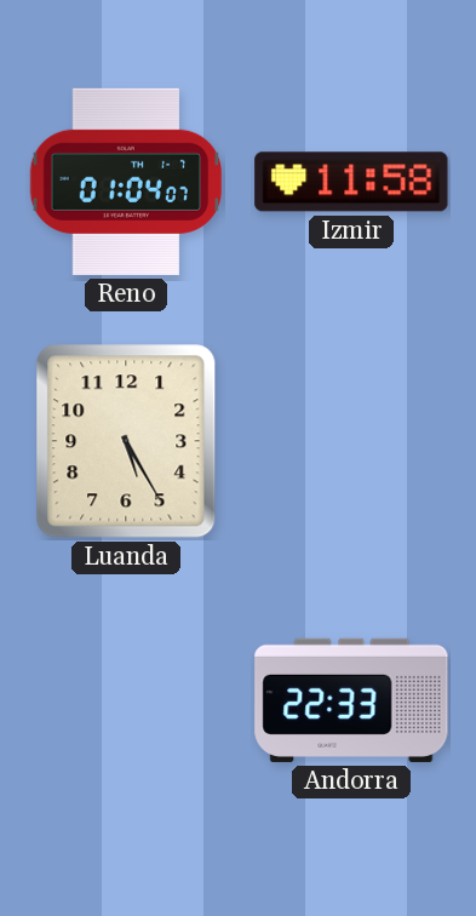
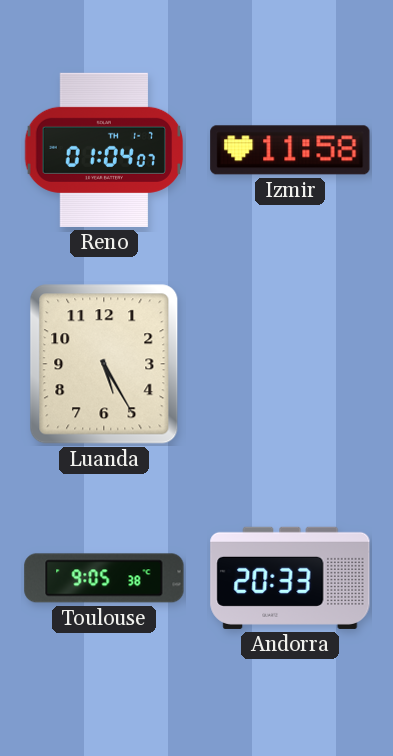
Toulouse: none -> 9:05 (104, 578)
Andorra: 22:33 -> 20:33 (290, 578)
